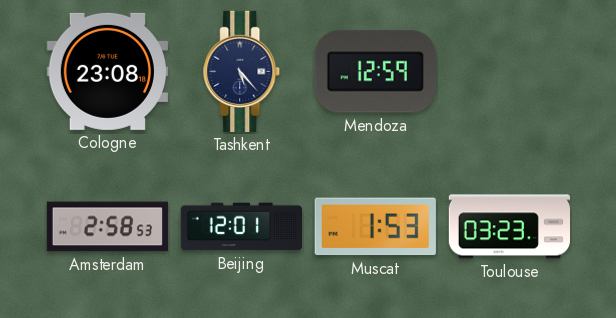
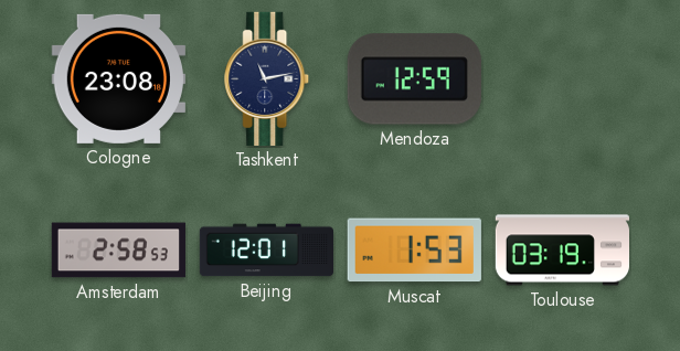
Tashkent: 5:23 -> 11:13 (267, 78)
Toulouse: 03:23 -> 03:19 (562, 251)
